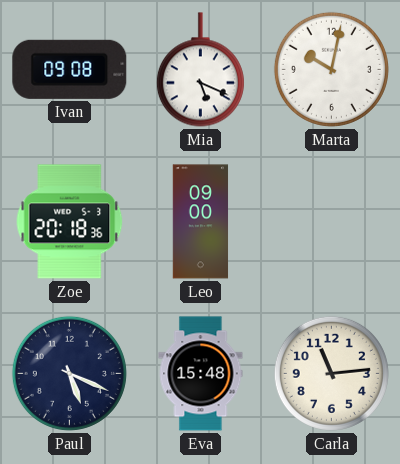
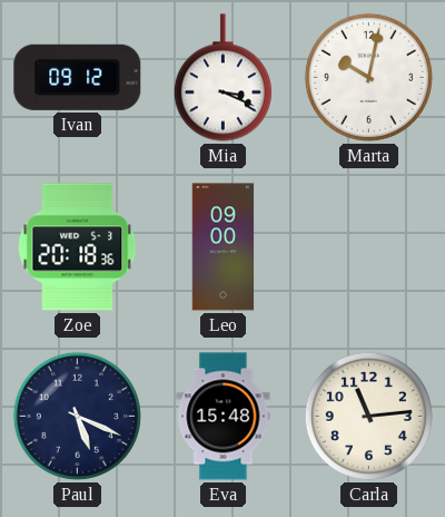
Ivan: 09:08 -> 09:12 (78, 77)
Mia: 5:19 -> 3:19 (222, 78)
